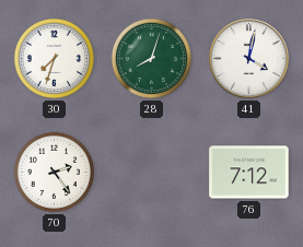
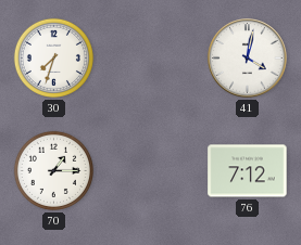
28: 8:03 -> none (151, 58)
70: 2:24 -> 1:15 (53, 170)
